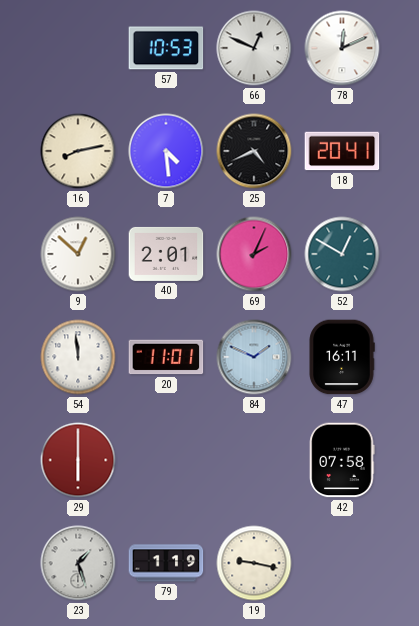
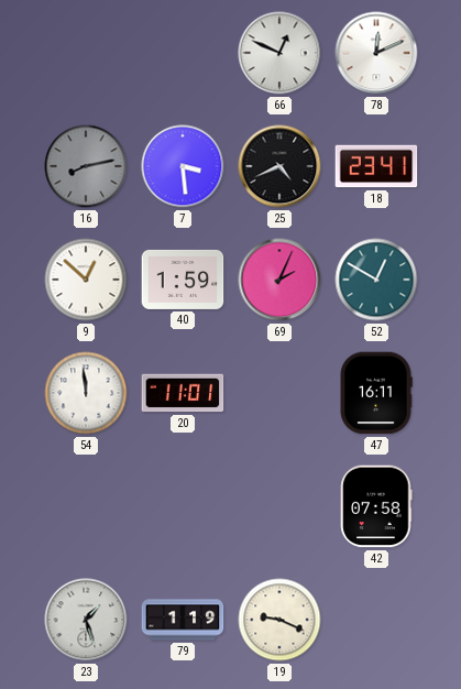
57: 10:53 -> none (166, 48)
16 dial: cream -> grey (86, 166)
7: 4:29 -> 3:29 (183, 166)
18: 20:41 -> 23:41 (376, 166)
40: 2:01 -> 1:59 (183, 280)
84: 1:49 -> none (254, 357)
29: 6:00 -> none (78, 460)
19: 9:17 -> 9:19 (279, 620)
